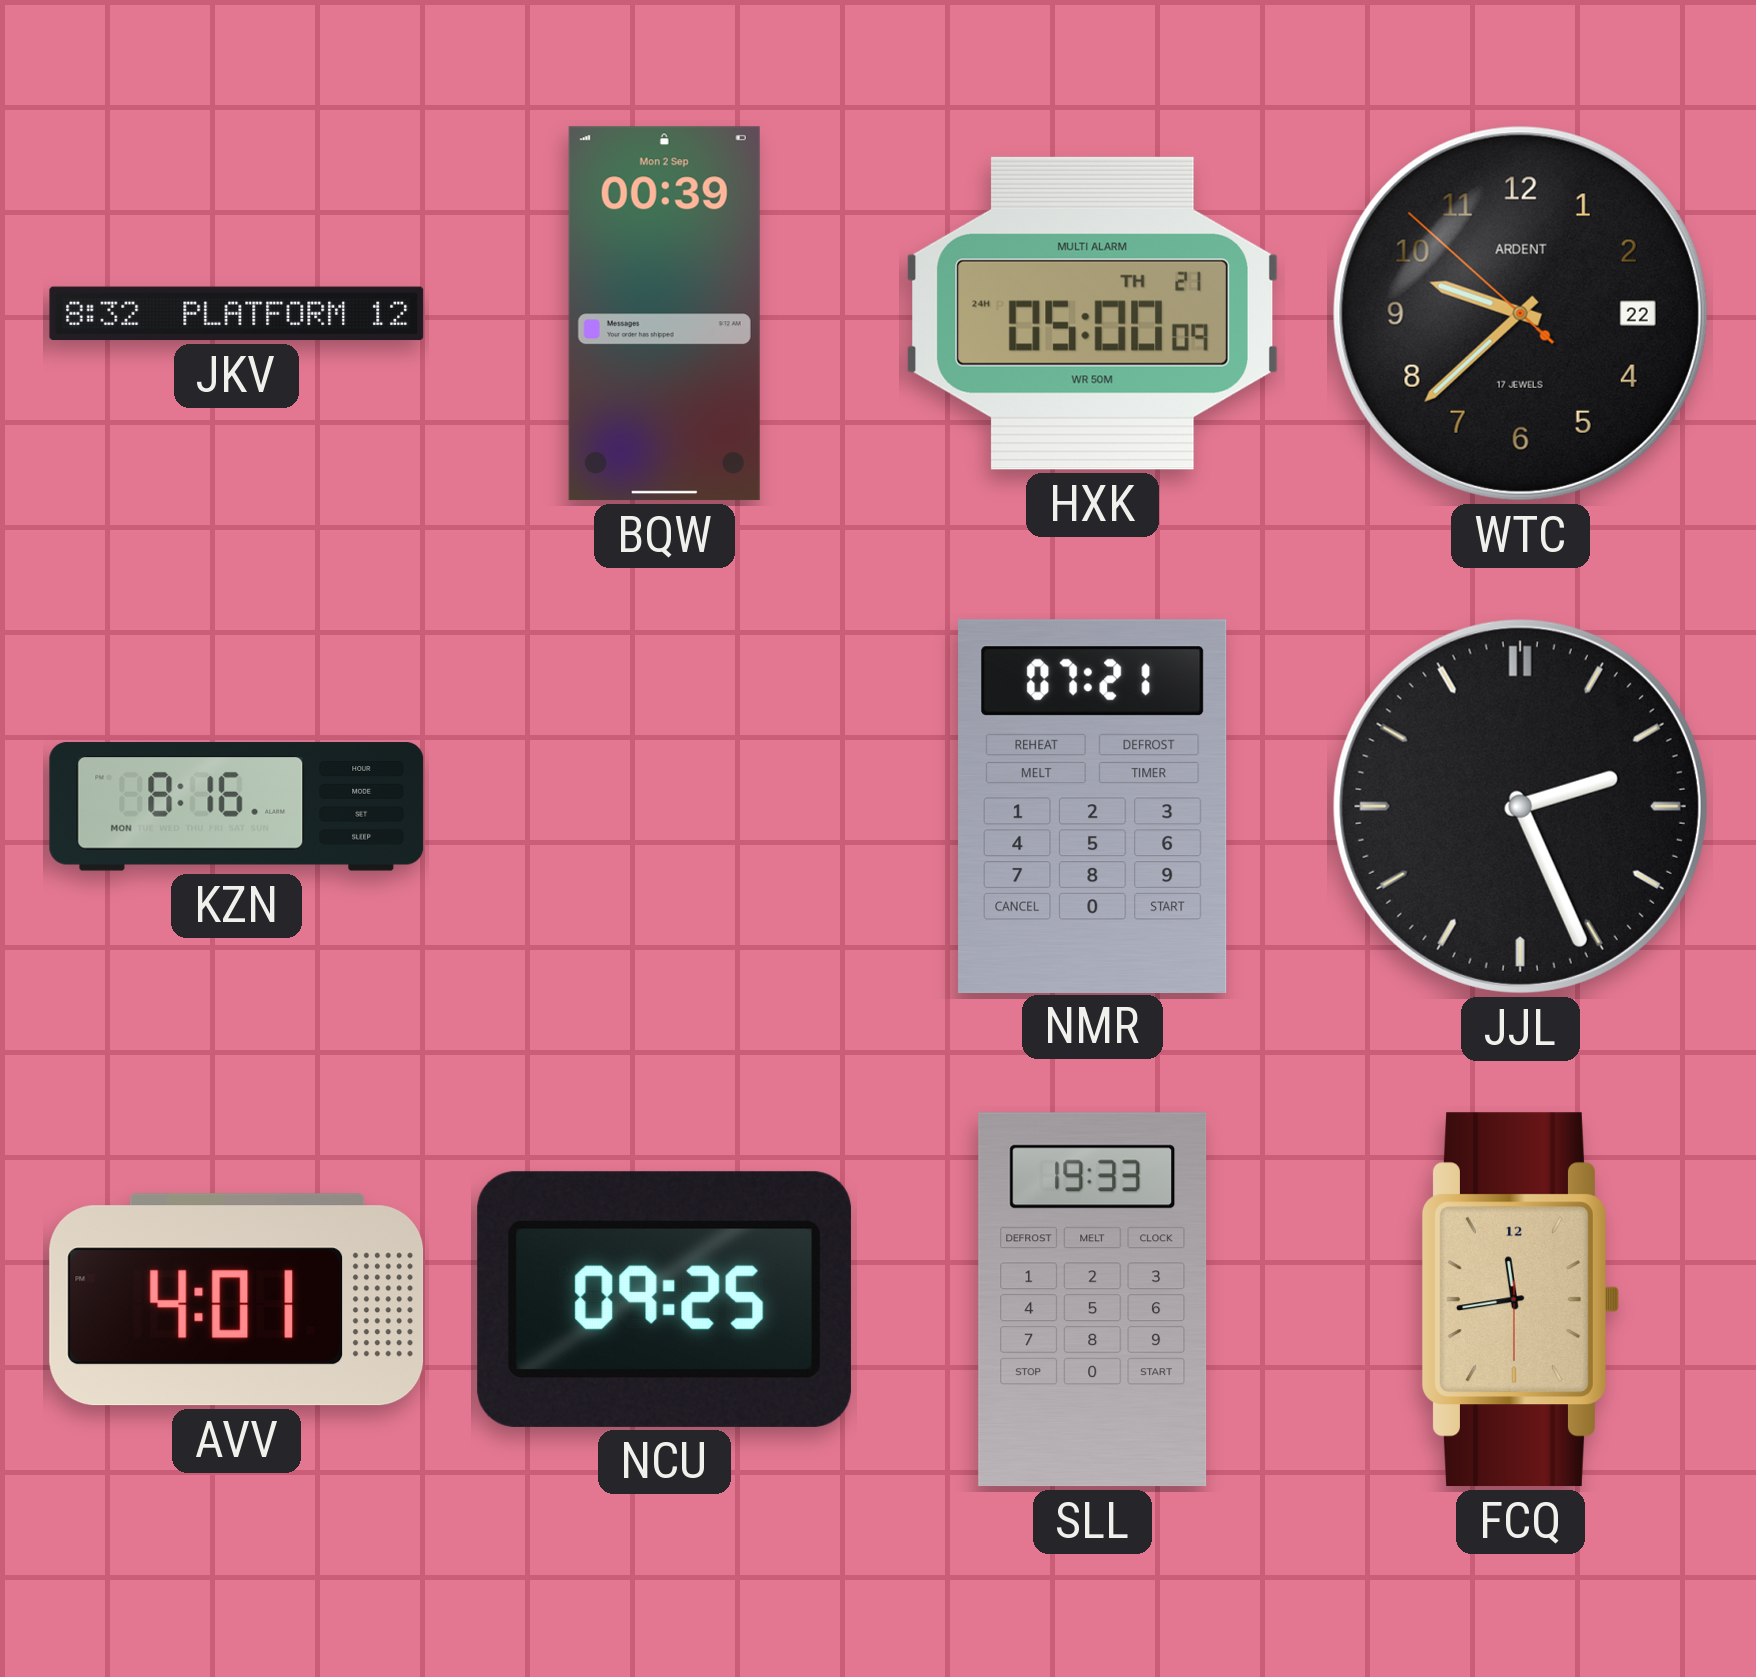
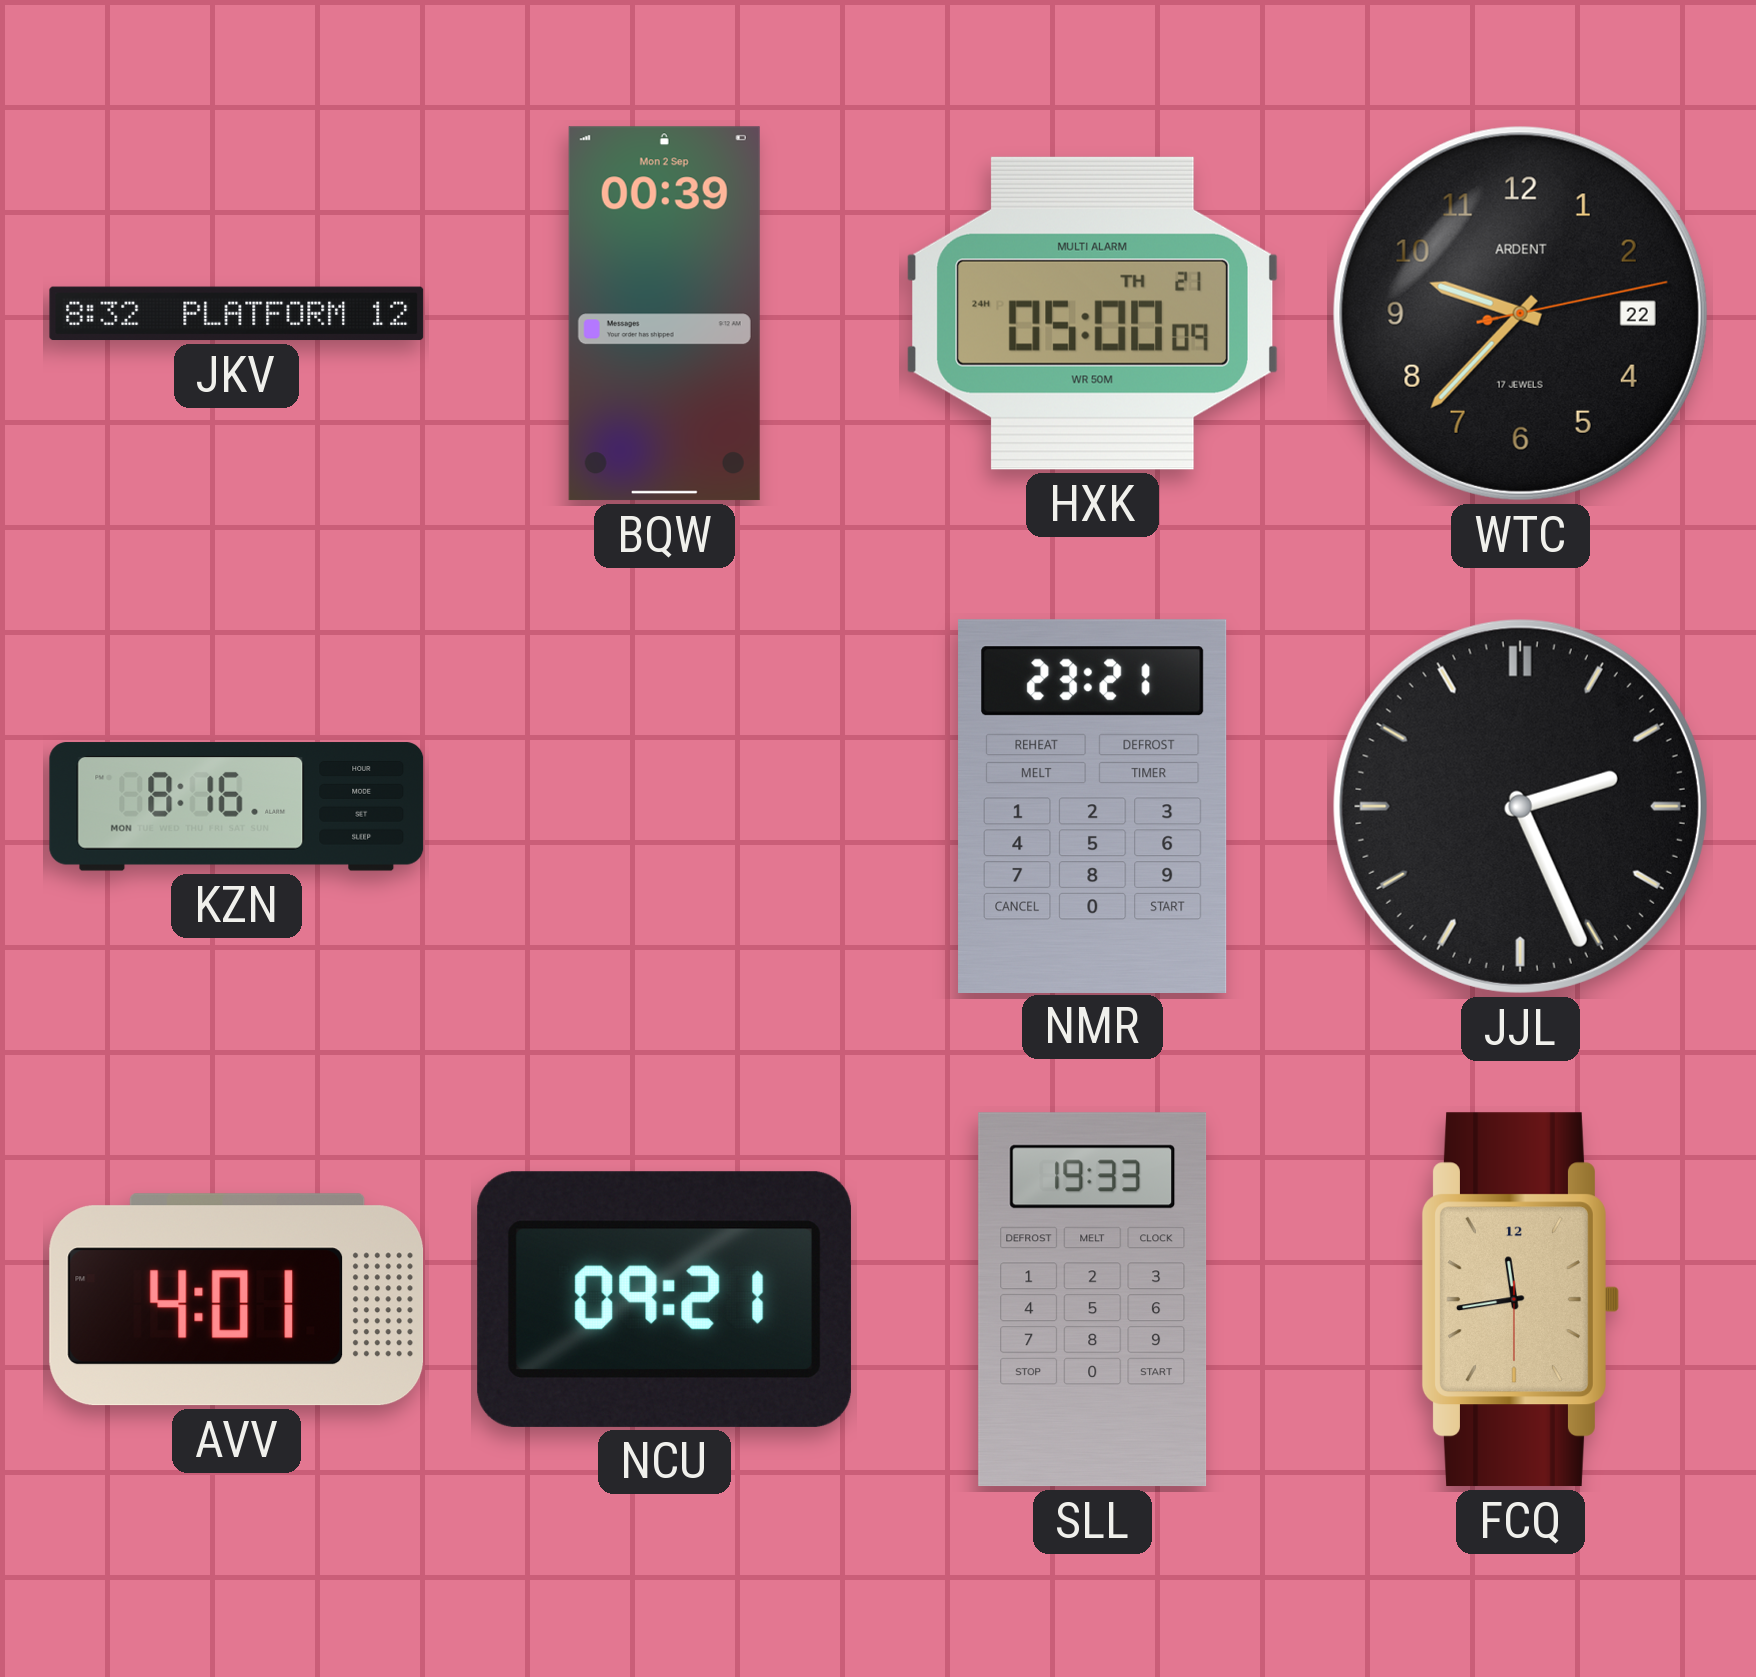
WTC: 9:37:52 -> 9:37:13 (1520, 313)
NMR: 07:21 -> 23:21 (1093, 806)
NCU: 09:25 -> 09:21 (664, 1299)
